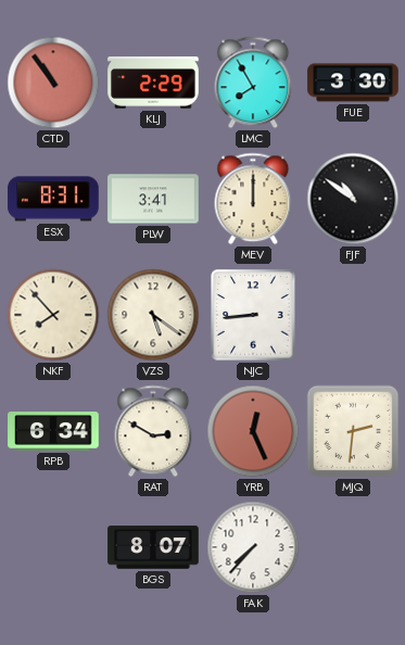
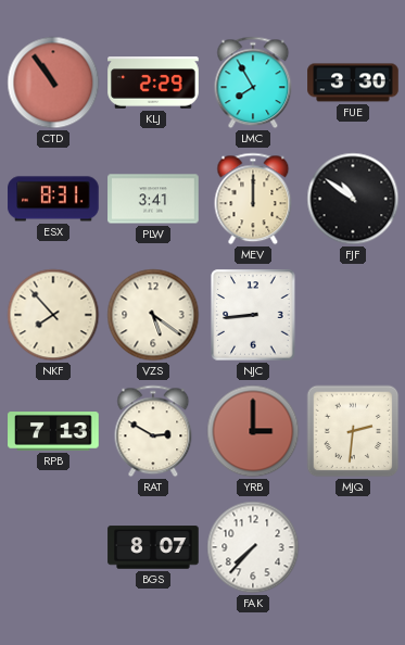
RPB: 6:34 -> 7:13 (53, 431)
YRB: 12:26 -> 3:00 (253, 431)
